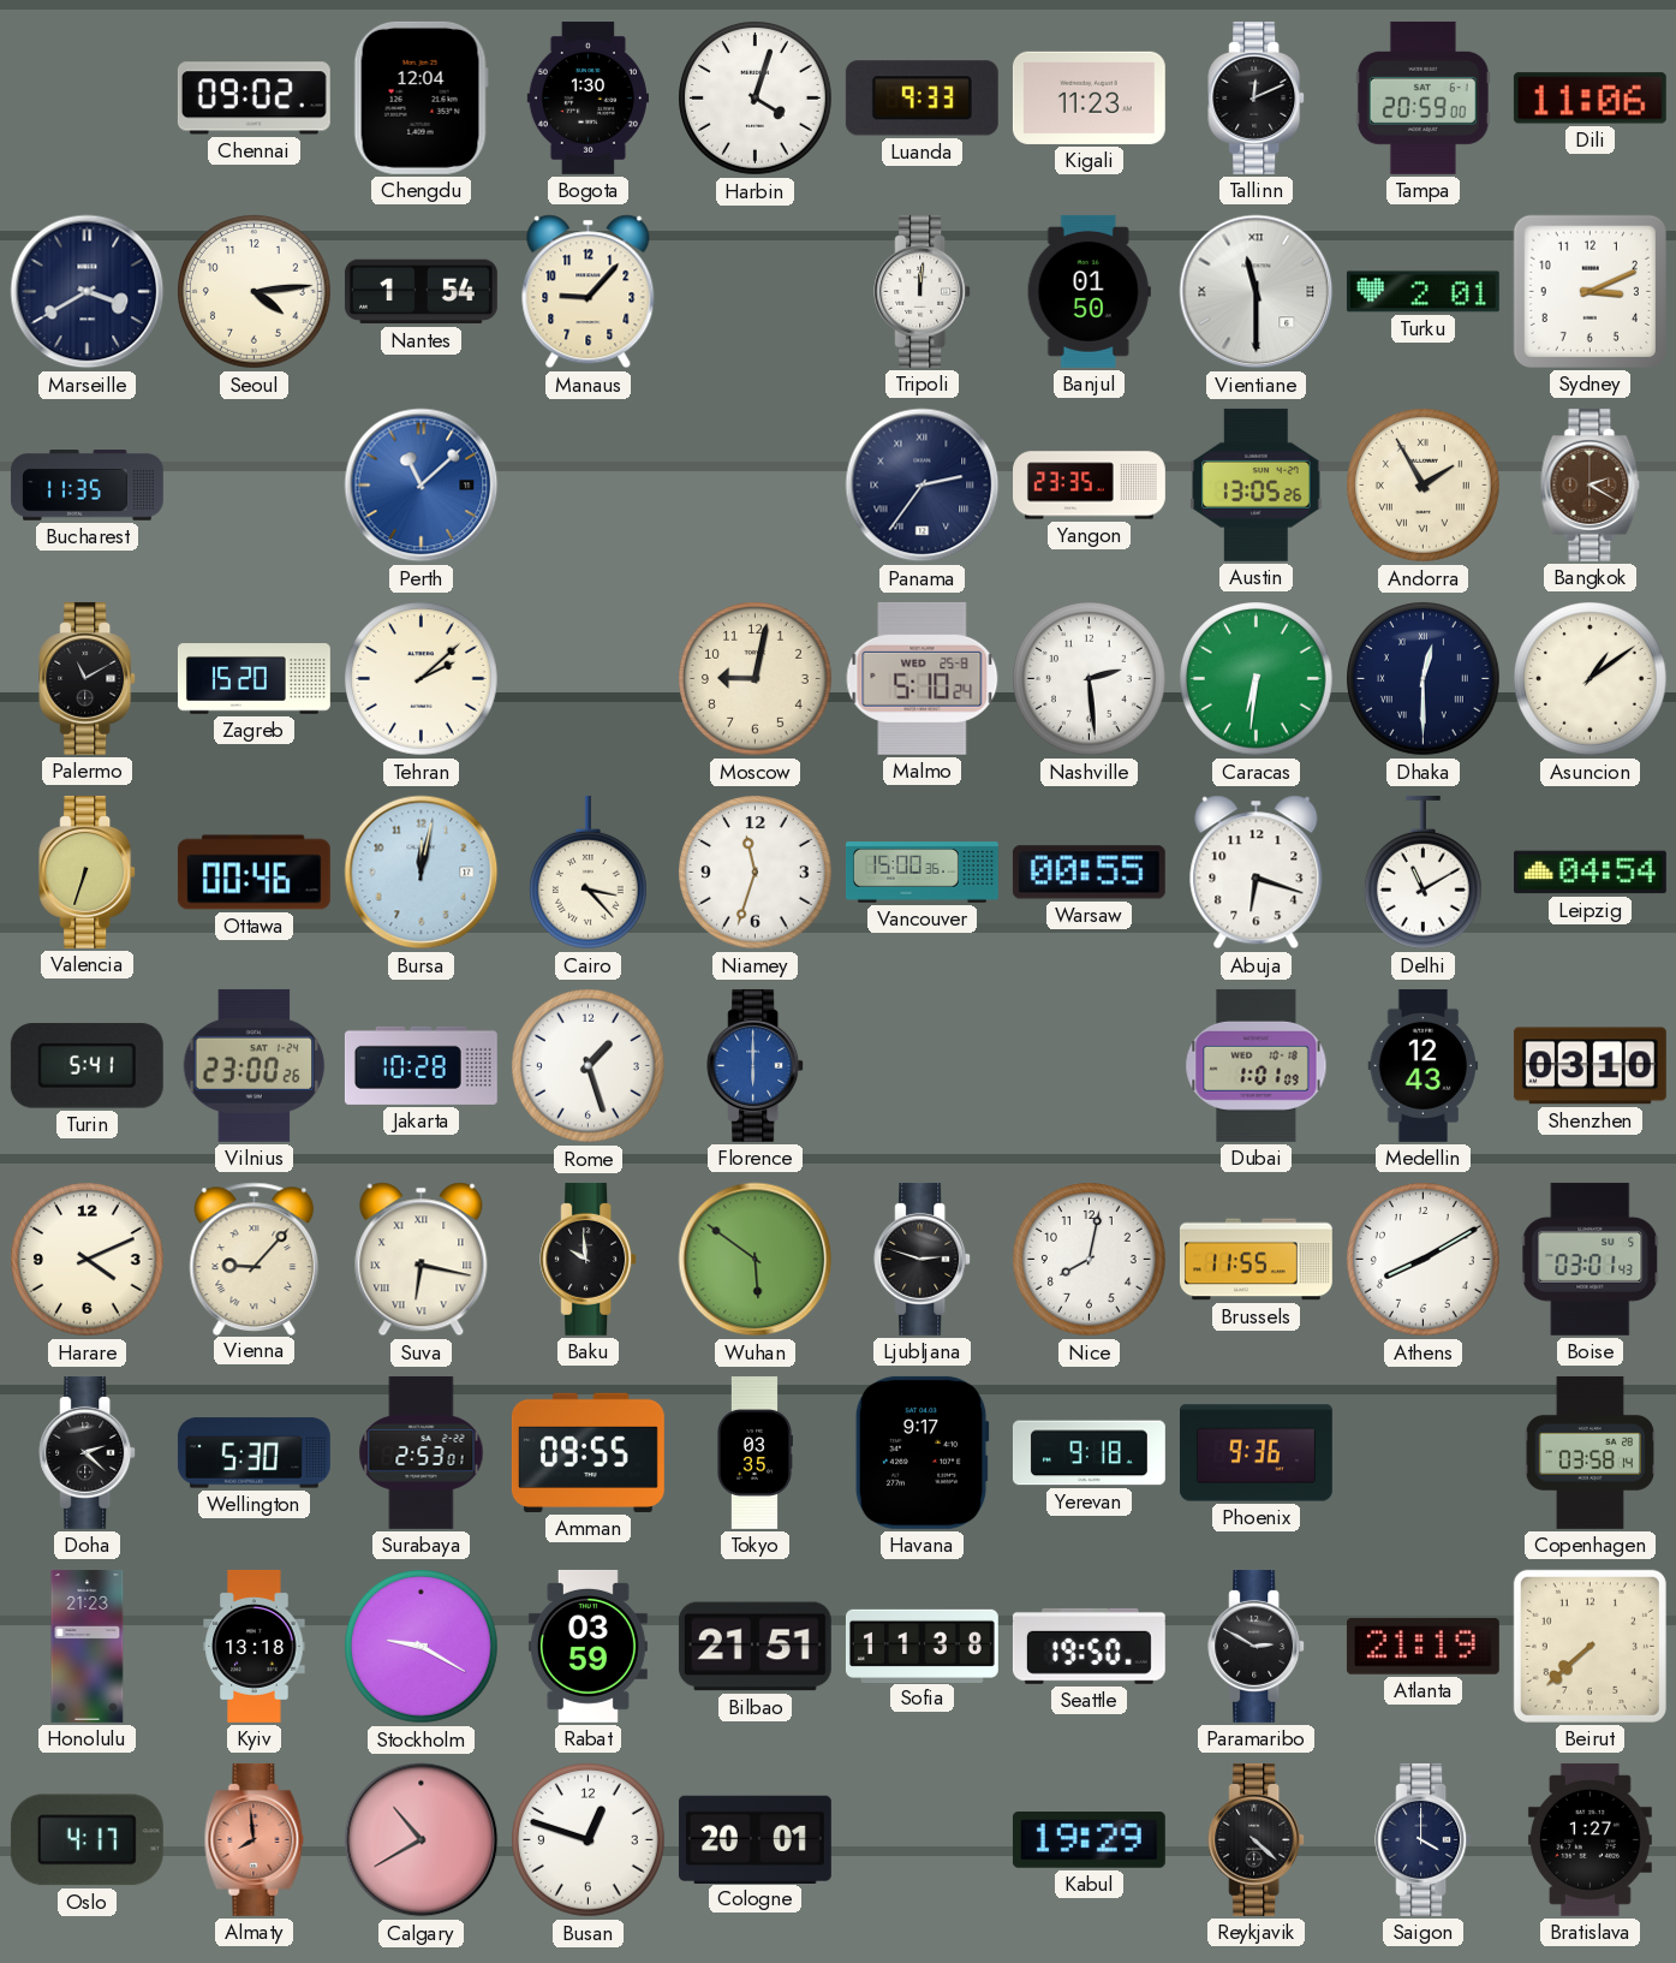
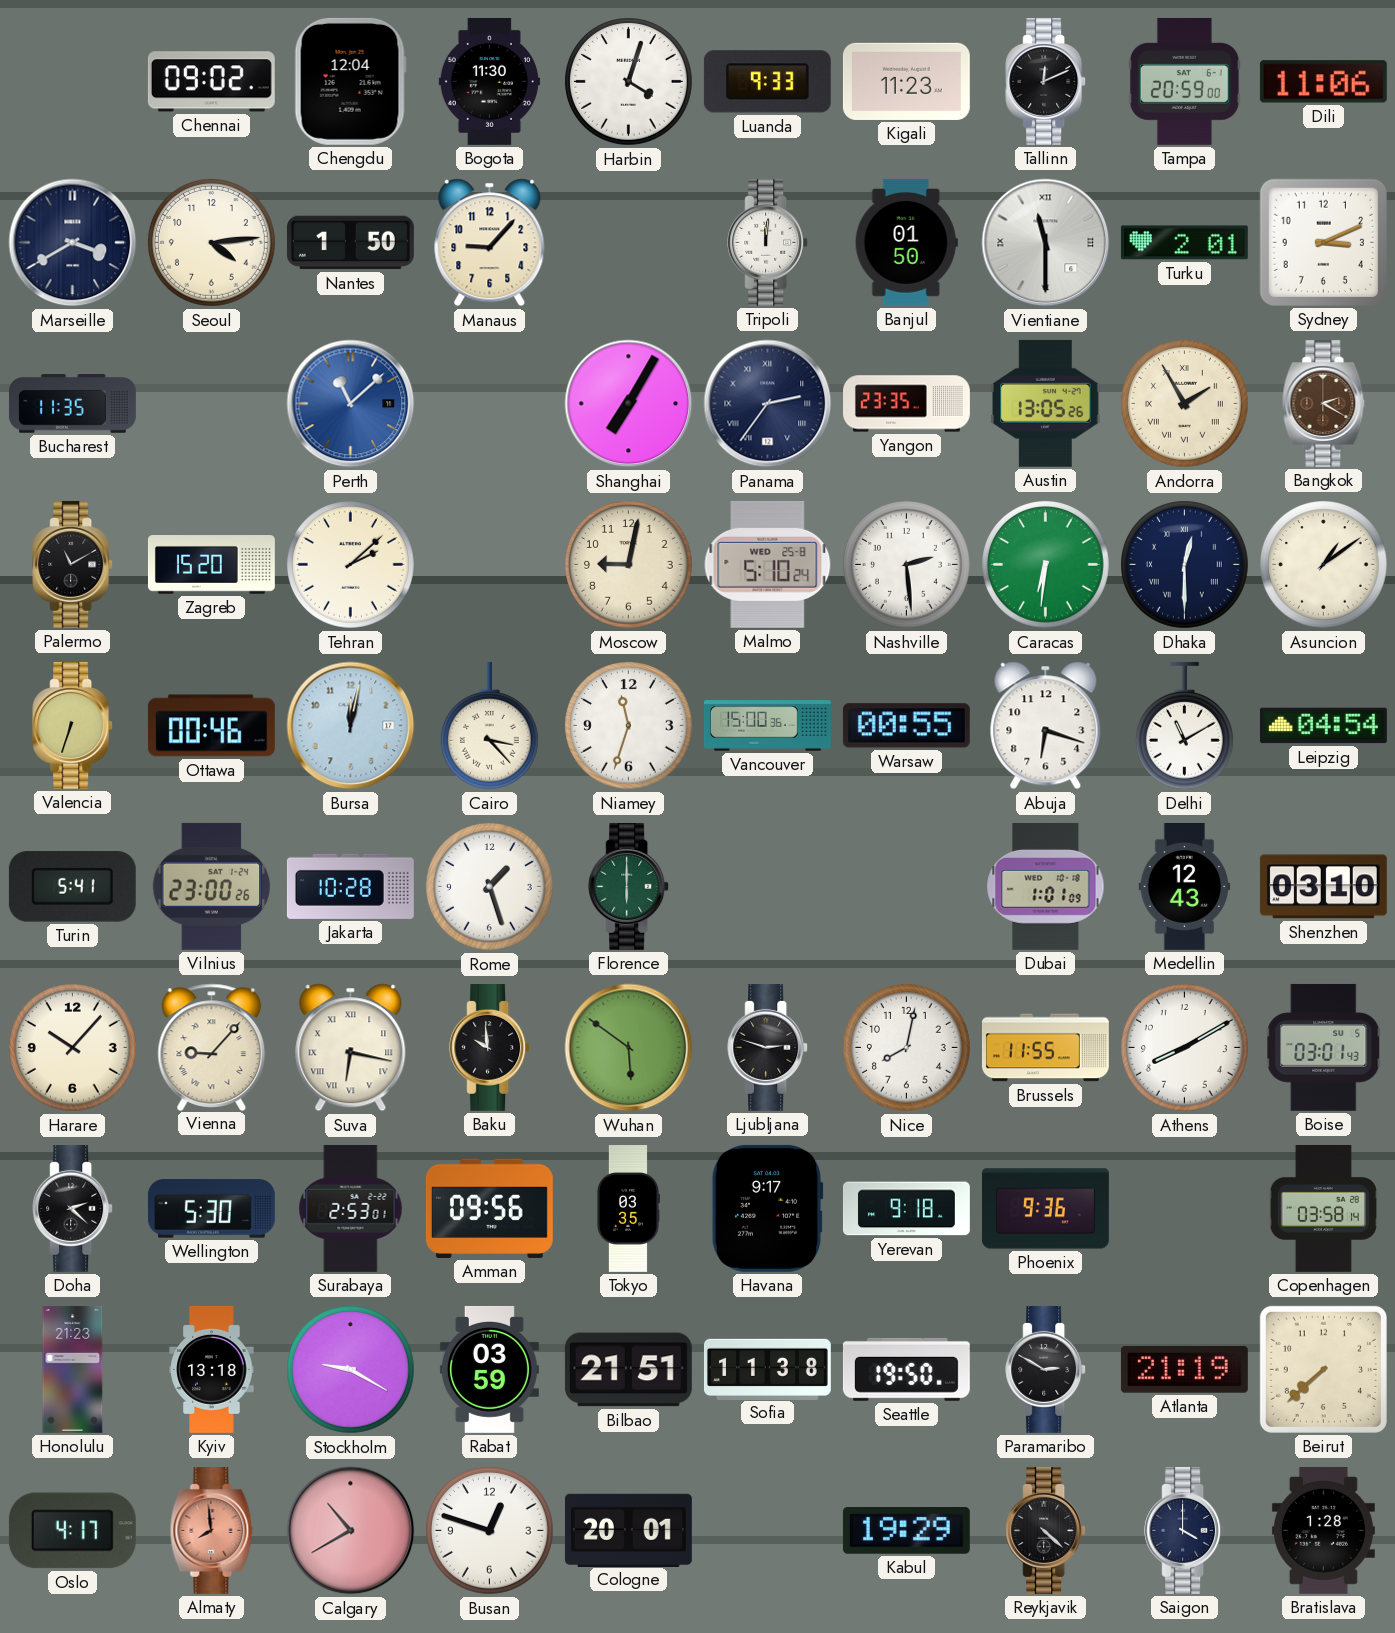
Bogota: 1:30 -> 11:30 (489, 81)
Nantes: 1:54 -> 1:50 (350, 243)
Shanghai: none -> 7:05 (629, 404)
Florence dial: blue -> green (629, 886)
Harare: 4:11 -> 10:07 (73, 1048)
Amman: 09:55 -> 09:56 (489, 1208)
Bratislava: 1:27 -> 1:28 (1323, 1530)
